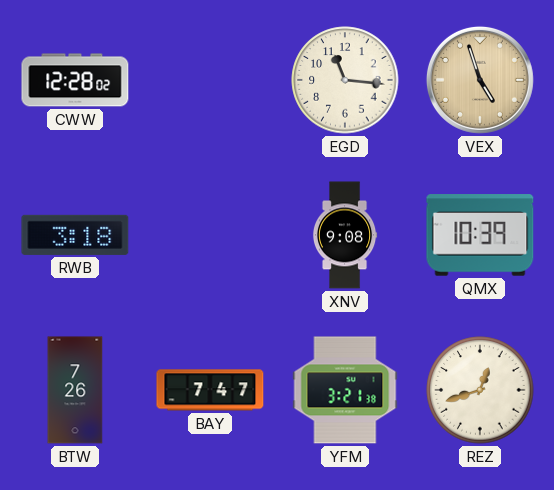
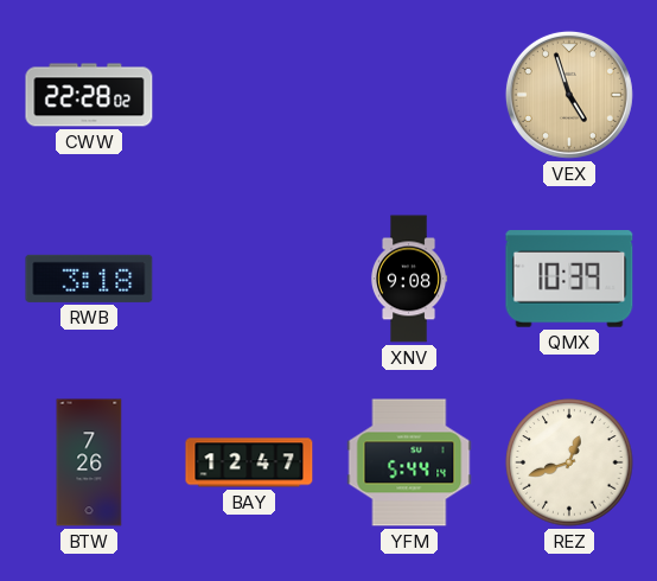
CWW: 12:28 -> 22:28 (89, 95)
EGD: 11:16 -> none (345, 80)
BAY: 7:47 -> 12:47 (249, 462)
YFM: 3:21 -> 5:44 (409, 462)
